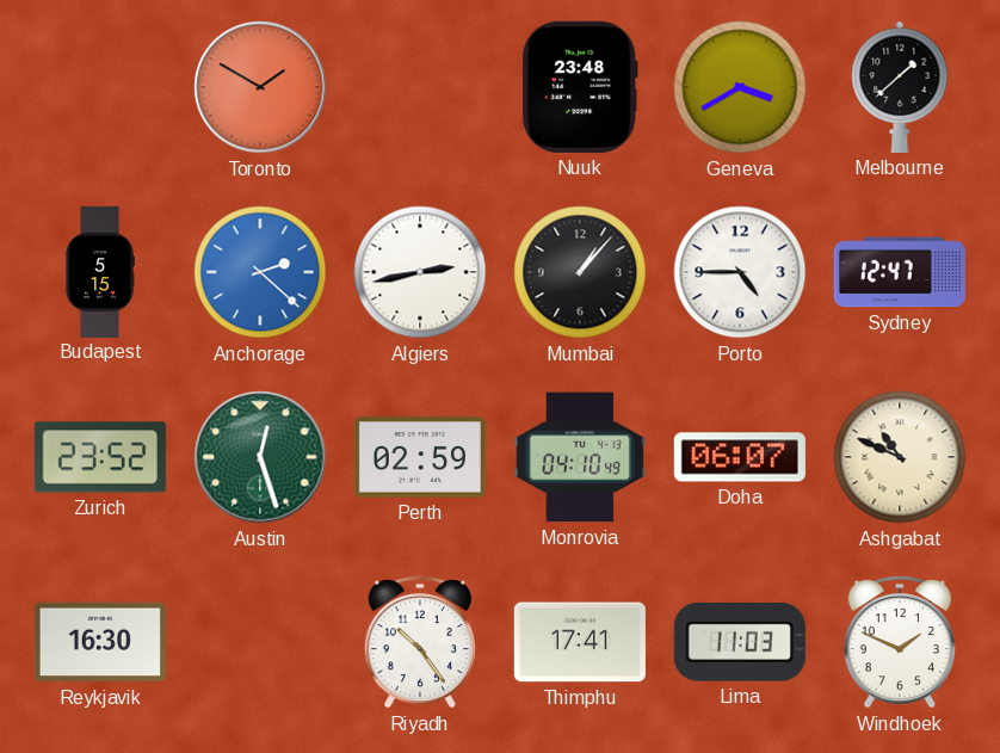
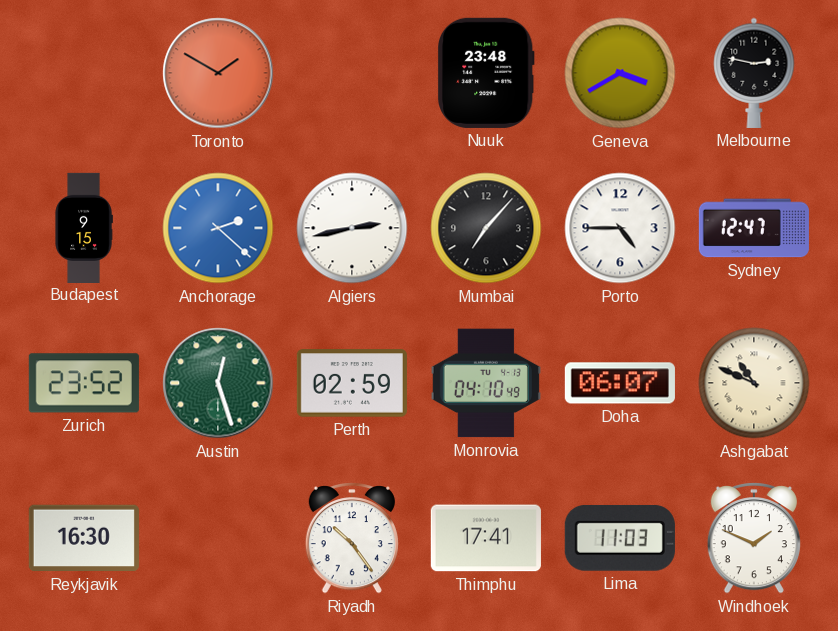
Melbourne: 1:38 -> 2:47 (754, 73)
Budapest: 5:15 -> 9:15 (84, 227)
Mumbai: 1:07 -> 7:07 (486, 228)
